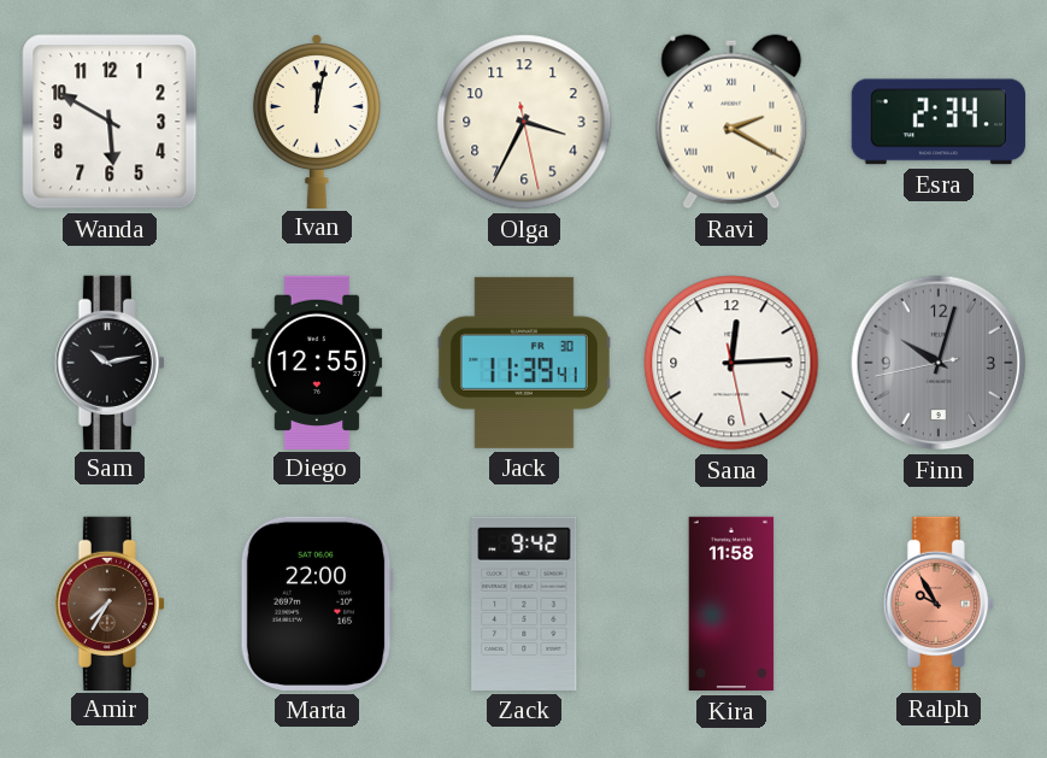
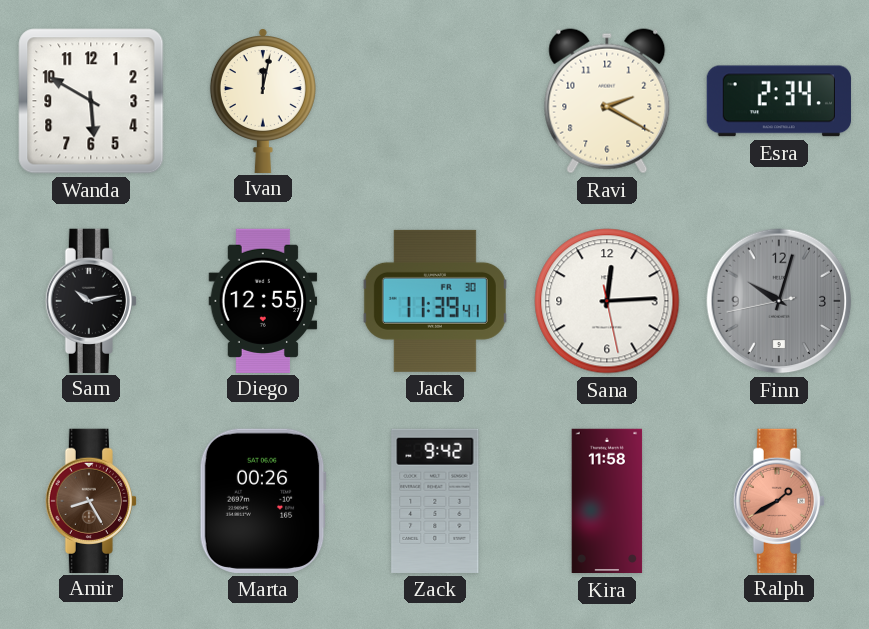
Olga: 3:34 -> none (524, 122)
Ravi numerals: Roman -> Arabic (607, 101)
Amir: 7:35 -> 8:25 (91, 500)
Marta: 22:00 -> 00:26 (263, 501)
Ralph: 9:55 -> 1:40 (779, 500)
